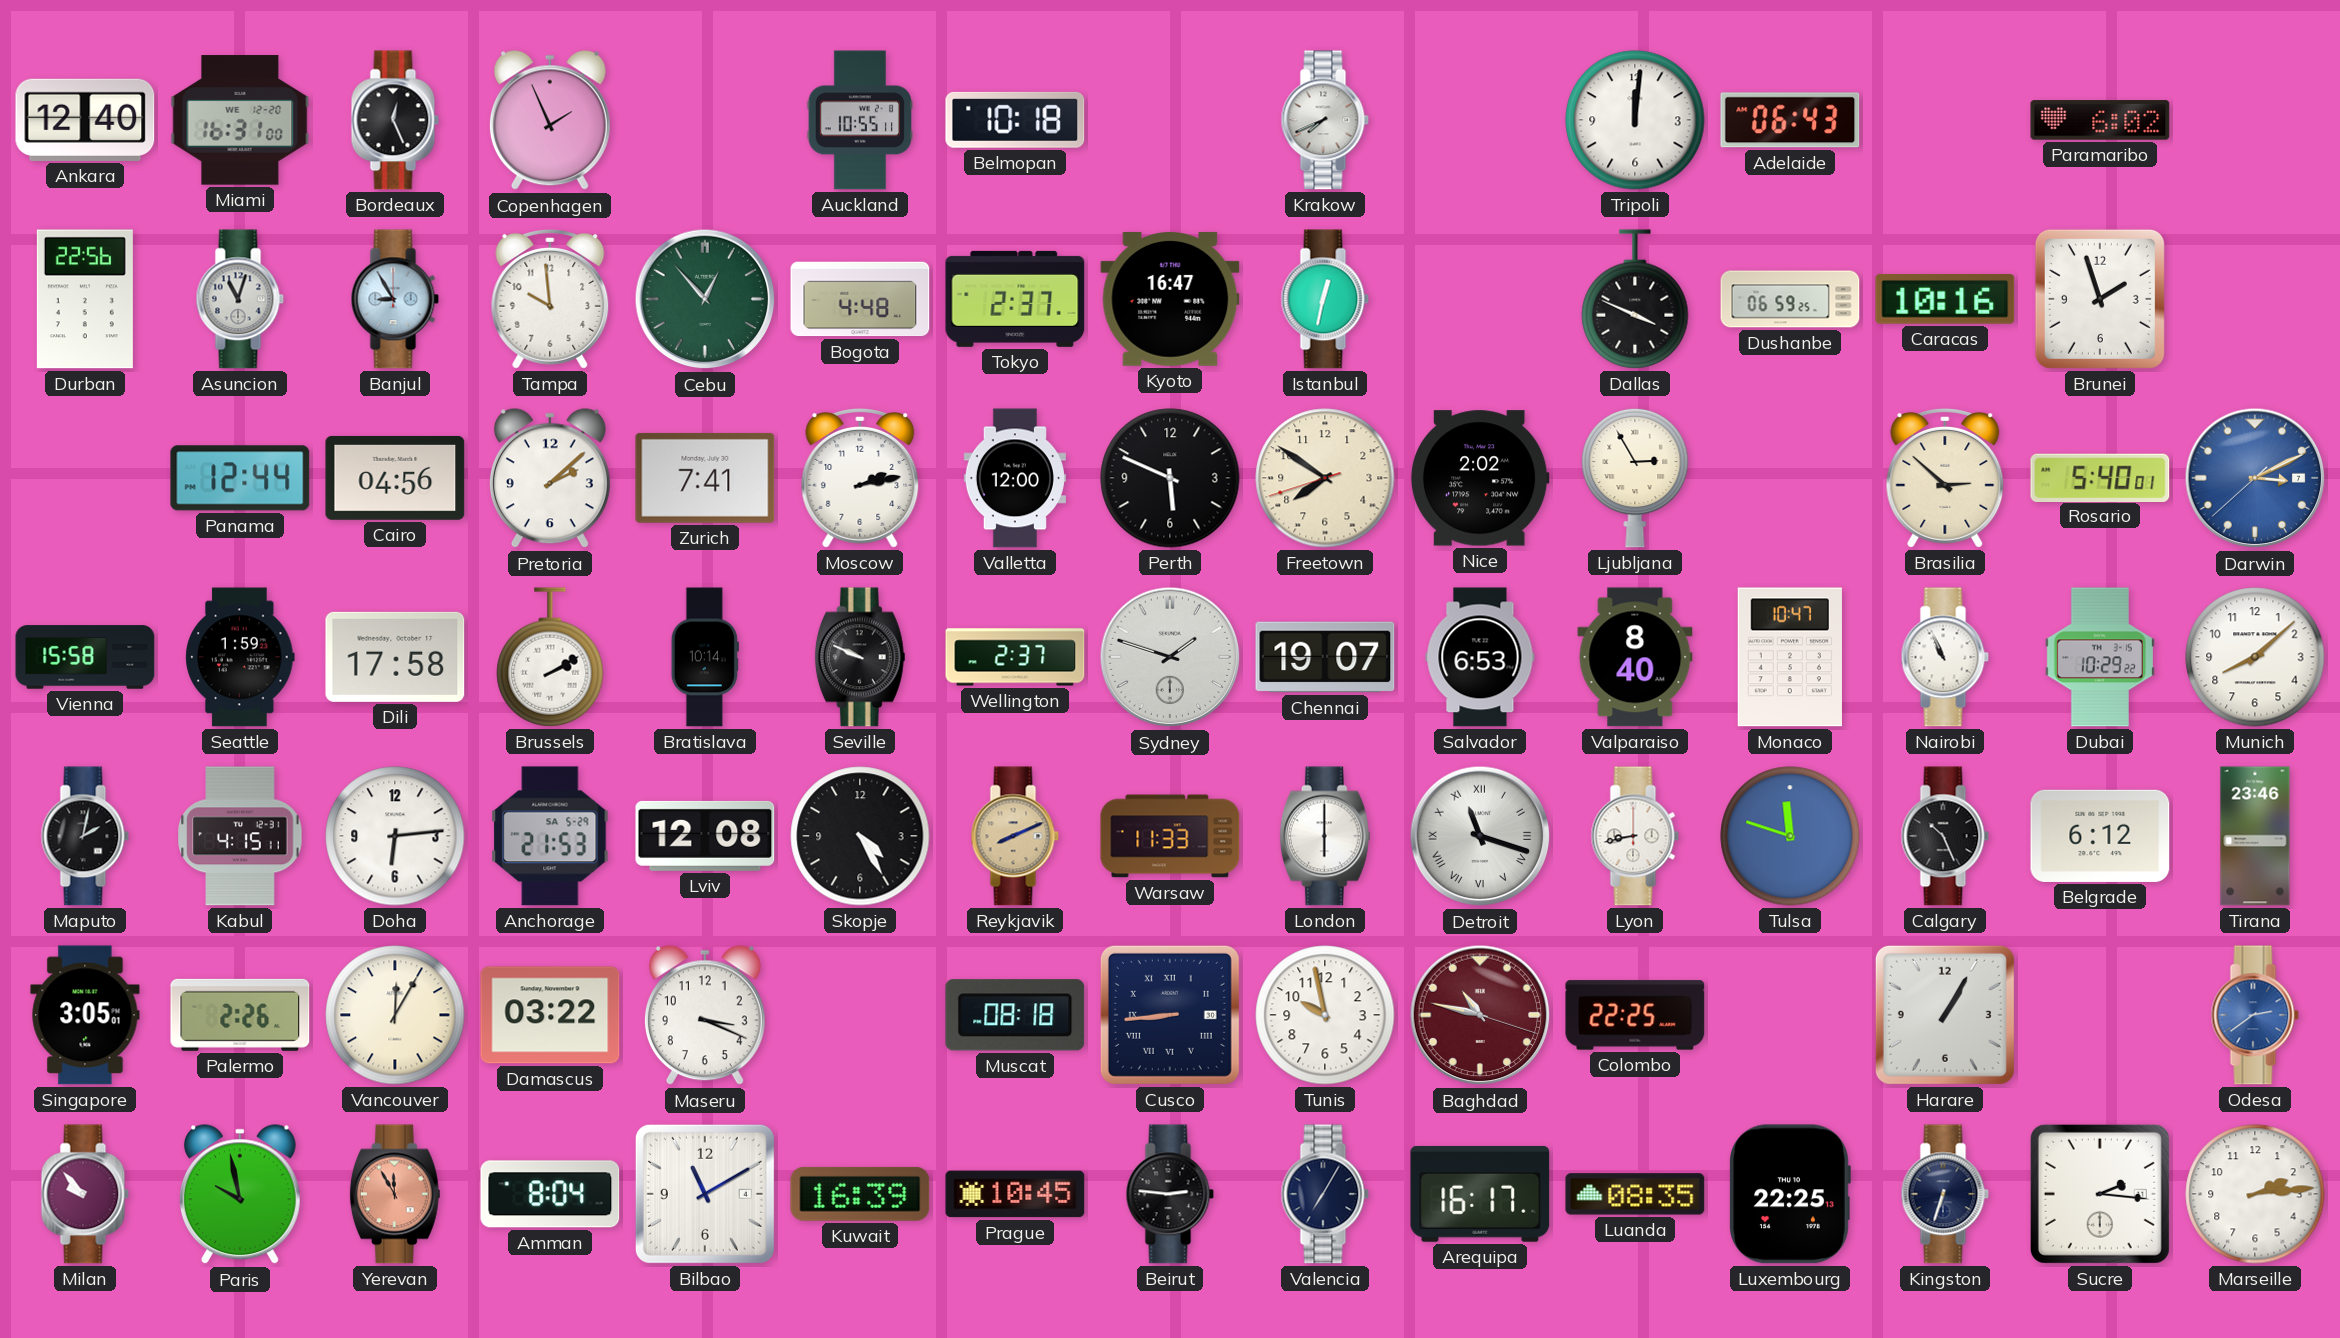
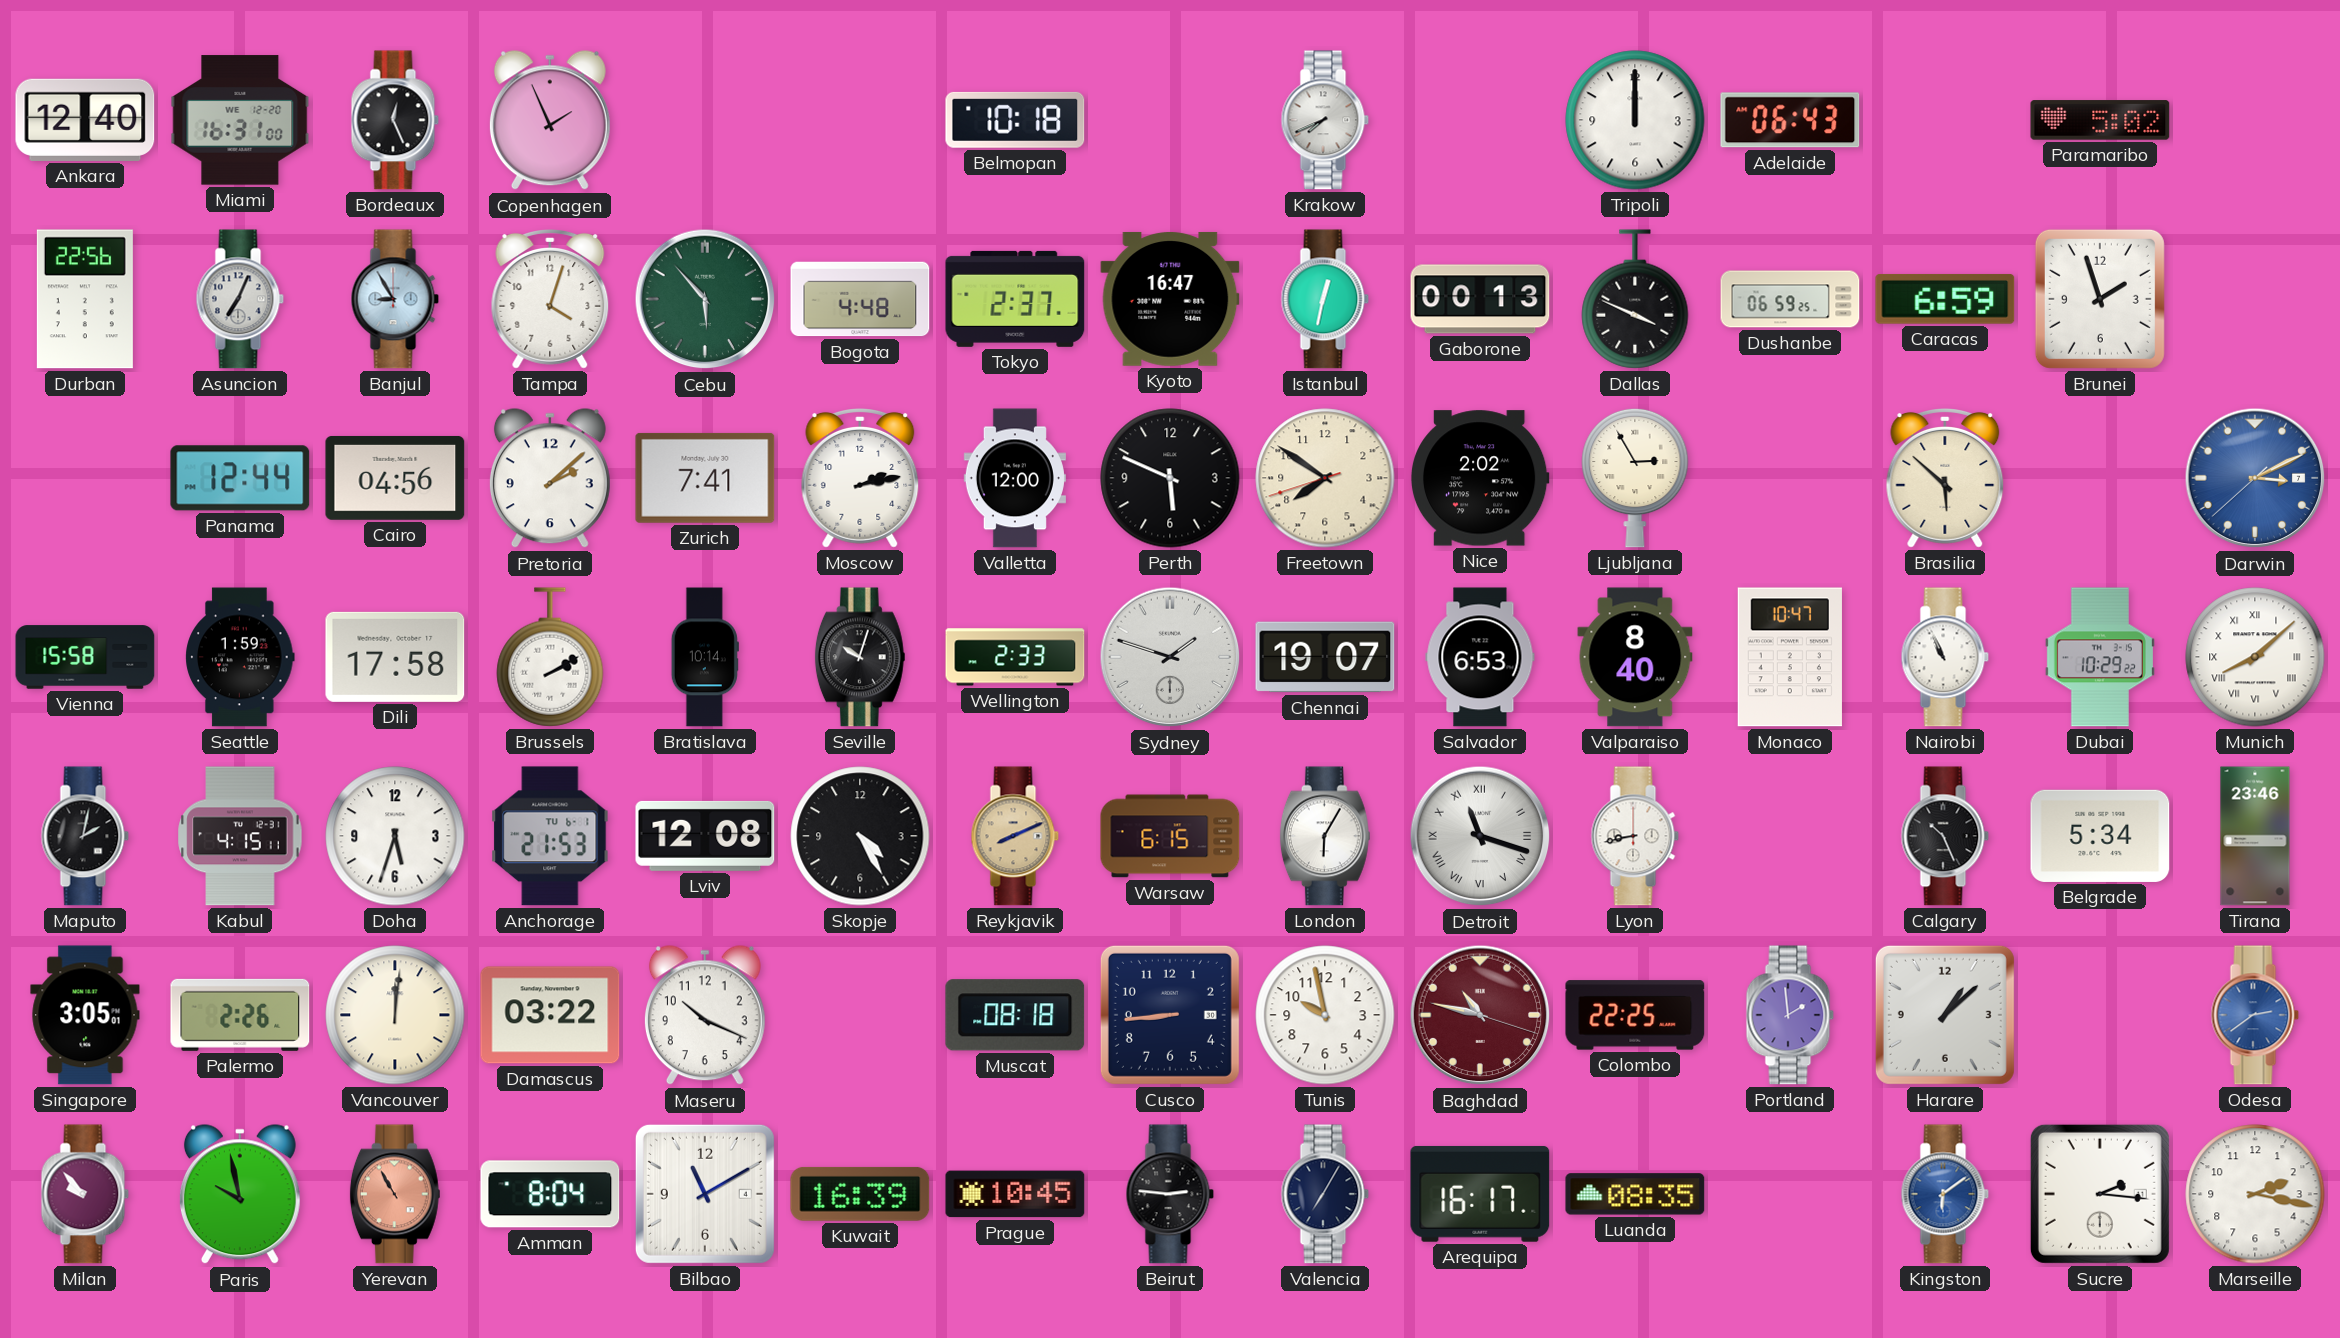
Auckland: 10:55 -> none (859, 120)
Tripoli: 12:01 -> 12:00 (1635, 120)
Paramaribo: 6:02 -> 5:02 (2100, 120)
Asuncion: 11:03 -> 7:04 (240, 299)
Tampa: 9:59 -> 4:03 (550, 300)
Cebu: 12:53 -> 5:53 (705, 299)
Gaborone: none -> 00:13 (1480, 299)
Caracas: 10:16 -> 6:59 (1945, 299)
Brasilia: 2:52 -> 5:52 (1945, 479)
Rosario: 5:40 -> none (2100, 477)
Seville: 9:49 -> 10:03 (860, 657)
Wellington: 2:37 -> 2:33 (1015, 657)
Munich numerals: Arabic -> Roman (2255, 657)
Doha: 6:14 -> 5:33 (395, 836)
Anchorage date: SA 5-29 -> TU 6-1 (550, 836)
Warsaw: 11:33 -> 6:15 (1170, 836)
London: 6:00 -> 6:05 (1325, 836)
Tulsa: 11:48 -> none (1790, 836)
Belgrade: 6:12 -> 5:34 (2100, 836)
Vancouver: 12:05 -> 12:01 (395, 1015)
Maseru: 3:19 -> 10:19 (705, 1016)
Cusco numerals: Roman -> Arabic (1170, 1015)
Portland: none -> 1:59 (1790, 1015)
Harare: 1:05 -> 1:08 (1945, 1015)
Yerevan: 11:55 -> 10:55 (395, 1194)
Luxembourg: 22:25 -> none (1790, 1194)
Kingston: 6:33 -> 6:09 (1945, 1194)
Kingston dial: navy -> blue (1945, 1194)
Marseille: 2:14 -> 2:17 (2255, 1194)
